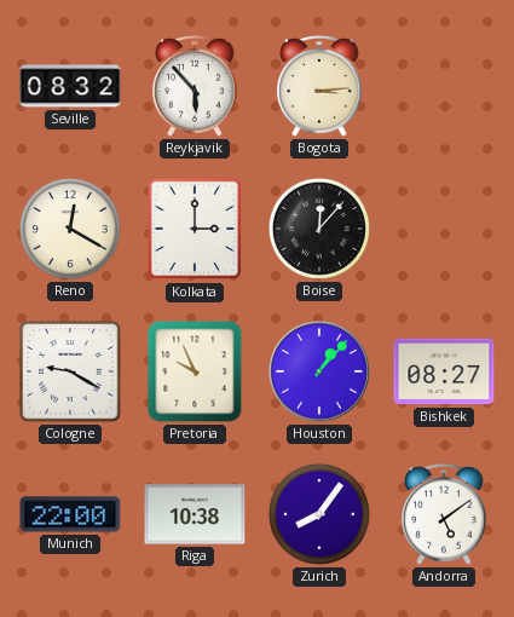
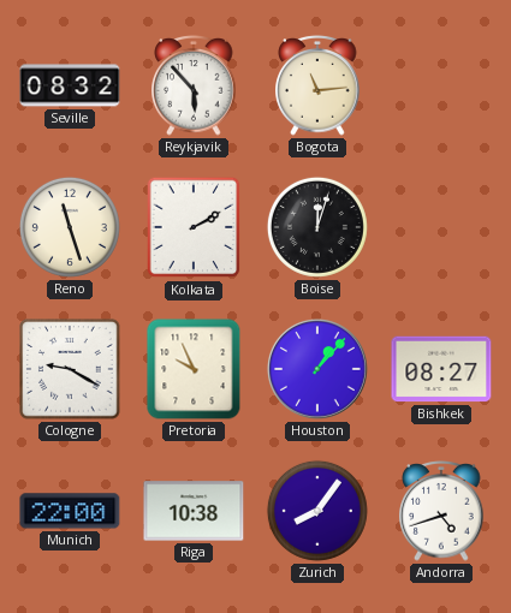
Bogota: 3:14 -> 11:14 (317, 85)
Reno: 12:20 -> 11:27 (70, 227)
Kolkata: 3:00 -> 2:10 (194, 227)
Boise: 12:07 -> 12:03 (317, 227)
Andorra: 5:09 -> 4:42 (441, 511)
